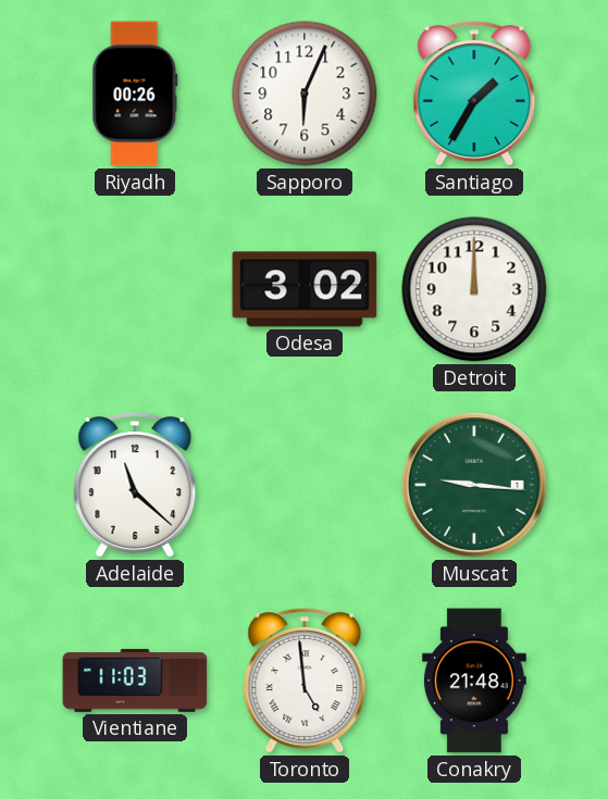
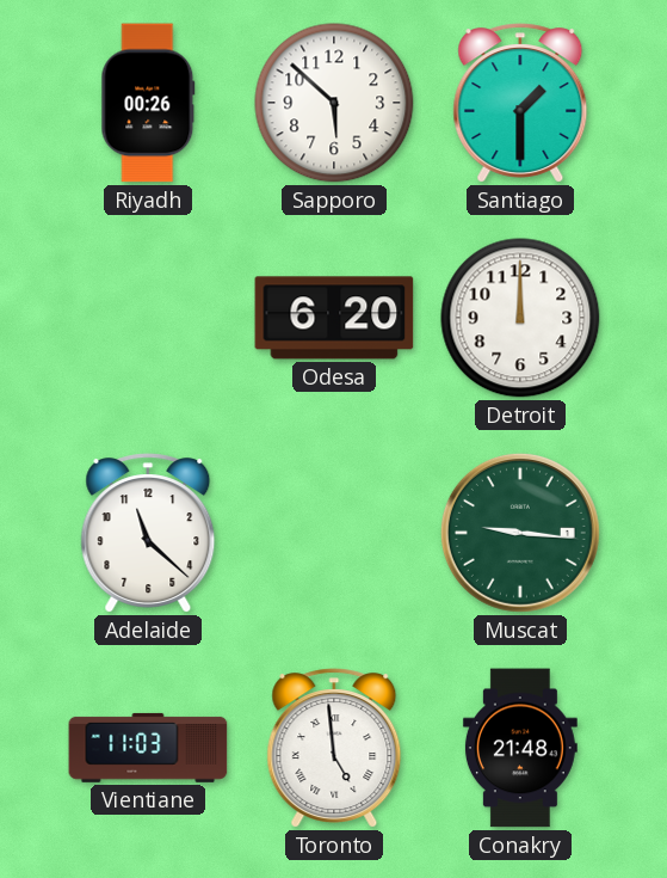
Sapporo: 6:04 -> 5:52 (334, 103)
Santiago: 1:35 -> 1:30 (520, 103)
Odesa: 3:02 -> 6:20 (334, 318)
